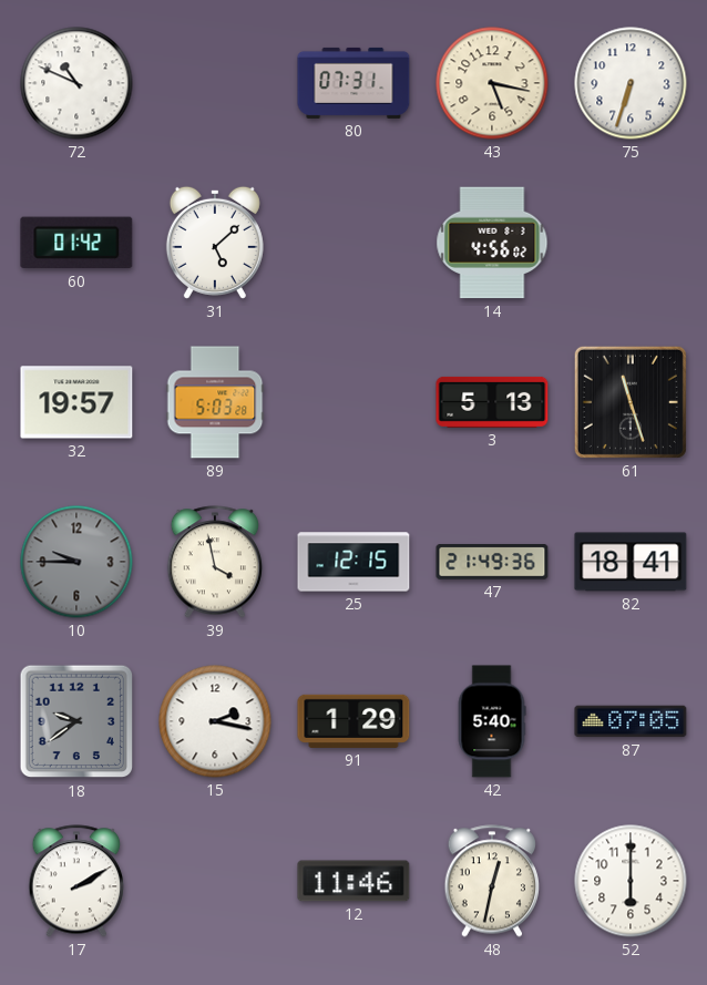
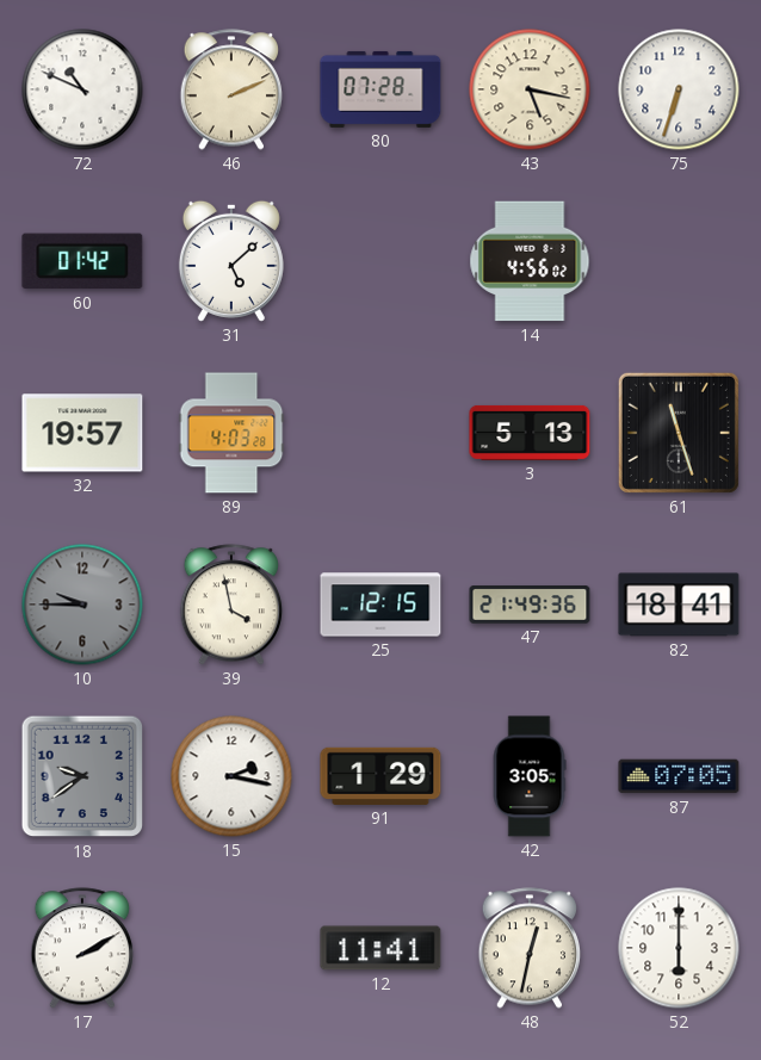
46: none -> 2:11 (231, 89)
80: 07:31 -> 07:28 (380, 89)
89: 5:03 -> 4:03 (231, 433)
42: 5:40 -> 3:05 (530, 776)
12: 11:46 -> 11:41 (380, 948)
